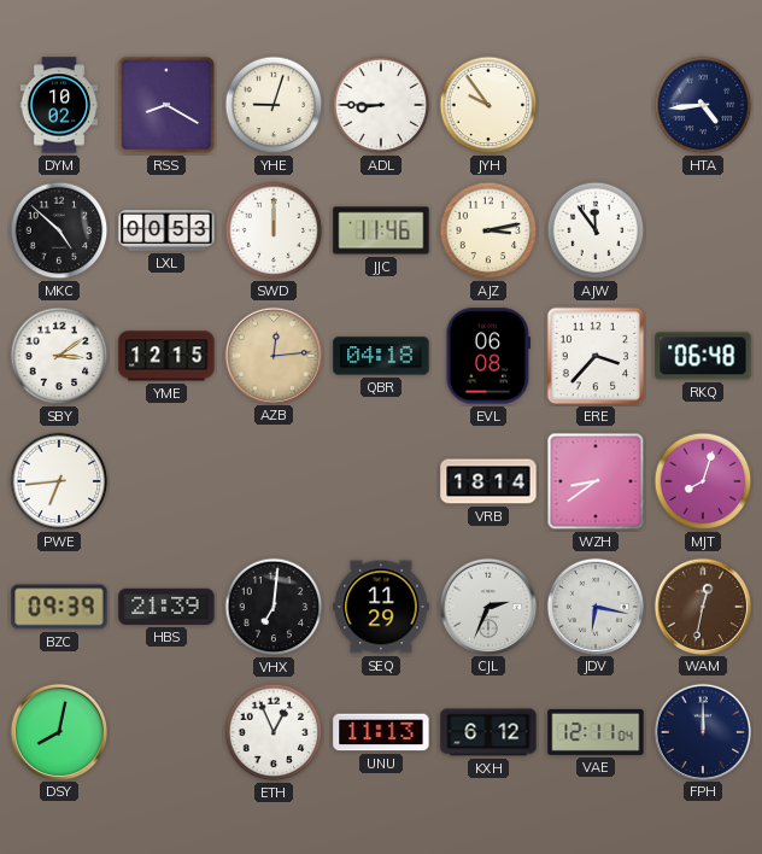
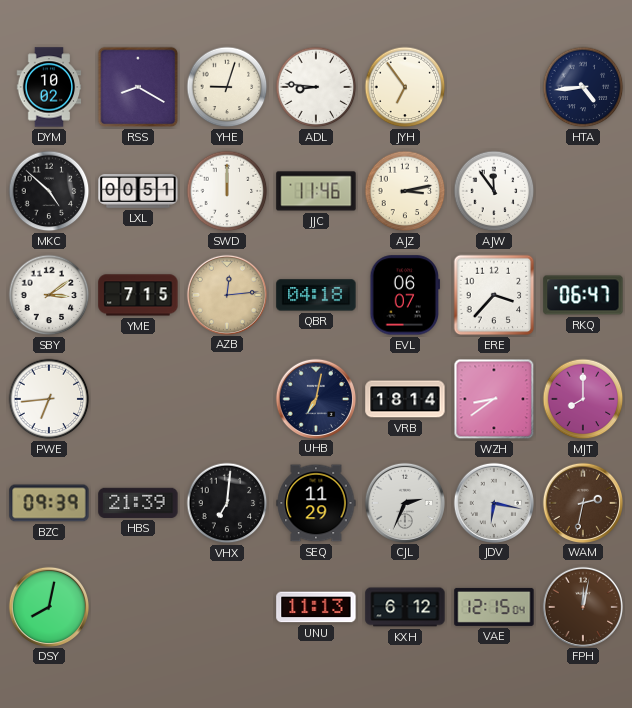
ADL: 8:45 -> 8:46 (316, 87)
JYH: 9:54 -> 6:54 (405, 87)
LXL: 00:53 -> 00:51 (138, 192)
YME: 12:15 -> 7:15 (138, 295)
EVL: 06:08 -> 06:07 (405, 295)
RKQ: 06:48 -> 06:47 (583, 295)
UHB: none -> 7:02 (315, 398)
MJT: 8:03 -> 8:00 (583, 399)
WAM: 12:32 -> 2:32 (582, 502)
ETH: 12:56 -> none (274, 732)
VAE: 12:11 -> 12:15 (494, 607)
FPH: 12:00 -> 12:02 (582, 606)
FPH dial: navy -> brown (582, 606)
